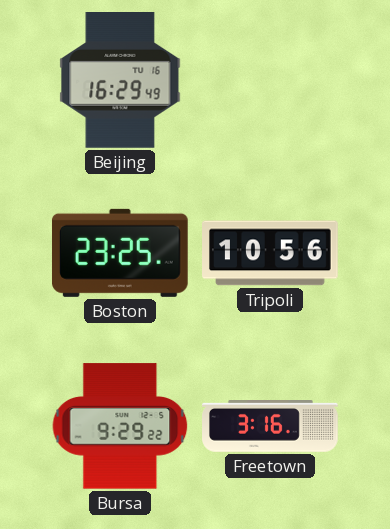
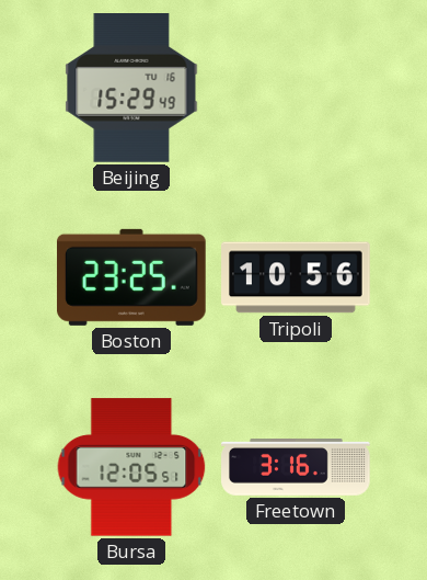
Beijing: 16:29 -> 15:29 (131, 89)
Bursa: 9:29 -> 12:05 (131, 467)
